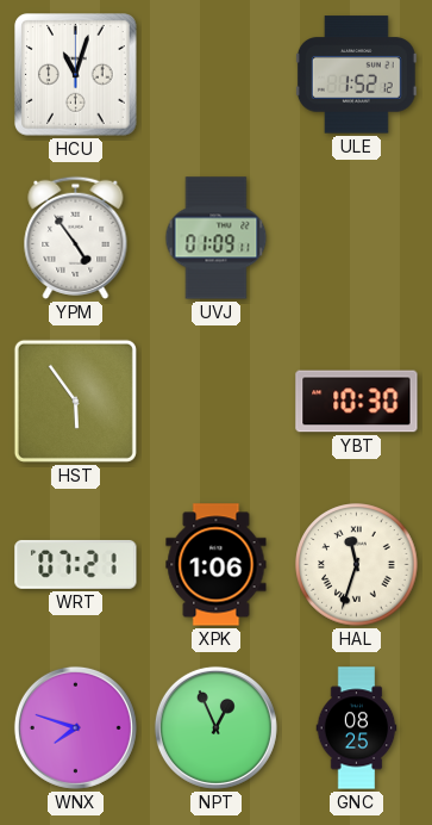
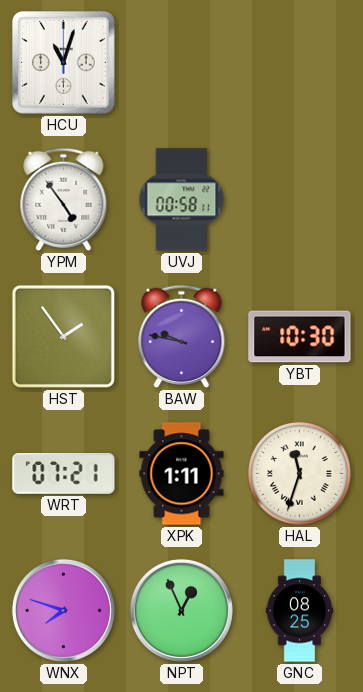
ULE: 1:52 -> none (356, 75)
UVJ: 01:09 -> 00:58 (182, 200)
HST: 5:54 -> 1:54 (63, 336)
BAW: none -> 9:47 (182, 336)
XPK: 1:06 -> 1:11 (182, 474)
